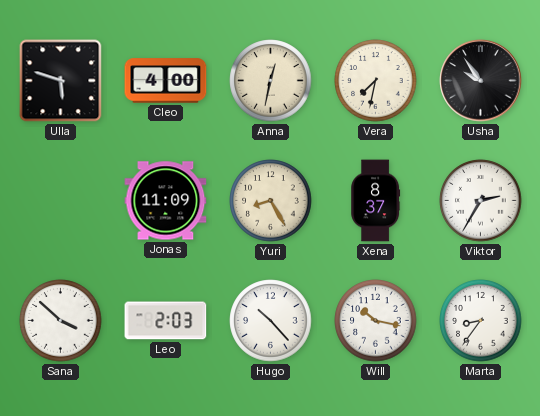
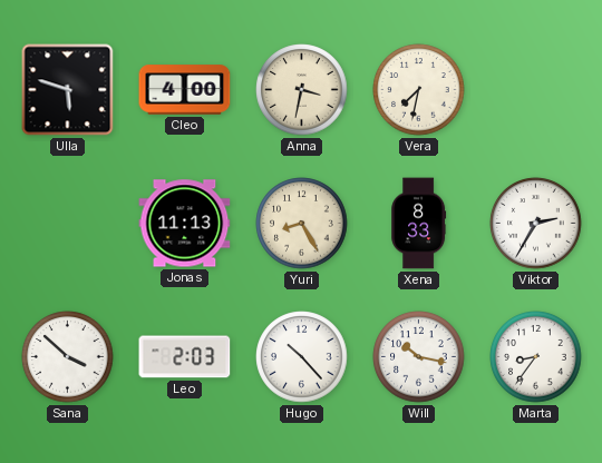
Anna: 12:32 -> 3:32 (302, 90)
Usha: 9:54 -> none (481, 81)
Jonas: 11:09 -> 11:13 (185, 224)
Xena: 8:37 -> 8:33 (419, 224)
